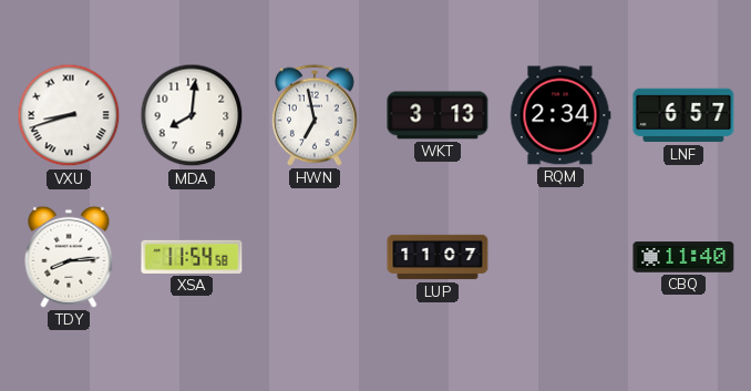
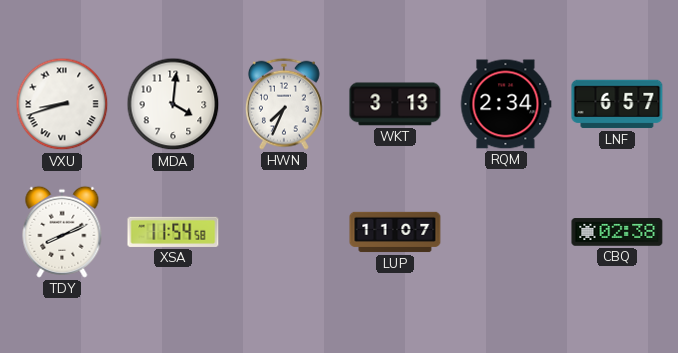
MDA: 8:01 -> 4:01 (173, 104)
HWN: 6:58 -> 7:34 (284, 104)
TDY: 8:14 -> 8:11 (62, 232)
CBQ: 11:40 -> 02:38 (617, 232)
